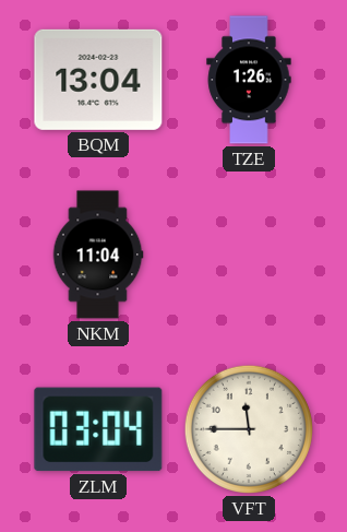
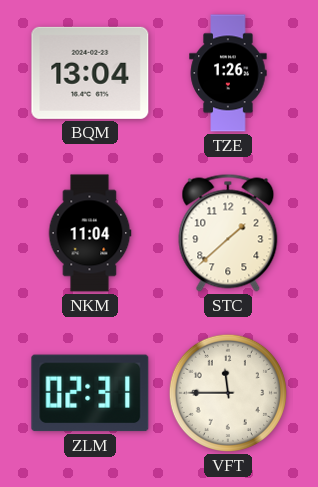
STC: none -> 1:38 (228, 233)
ZLM: 03:04 -> 02:31 (90, 393)
